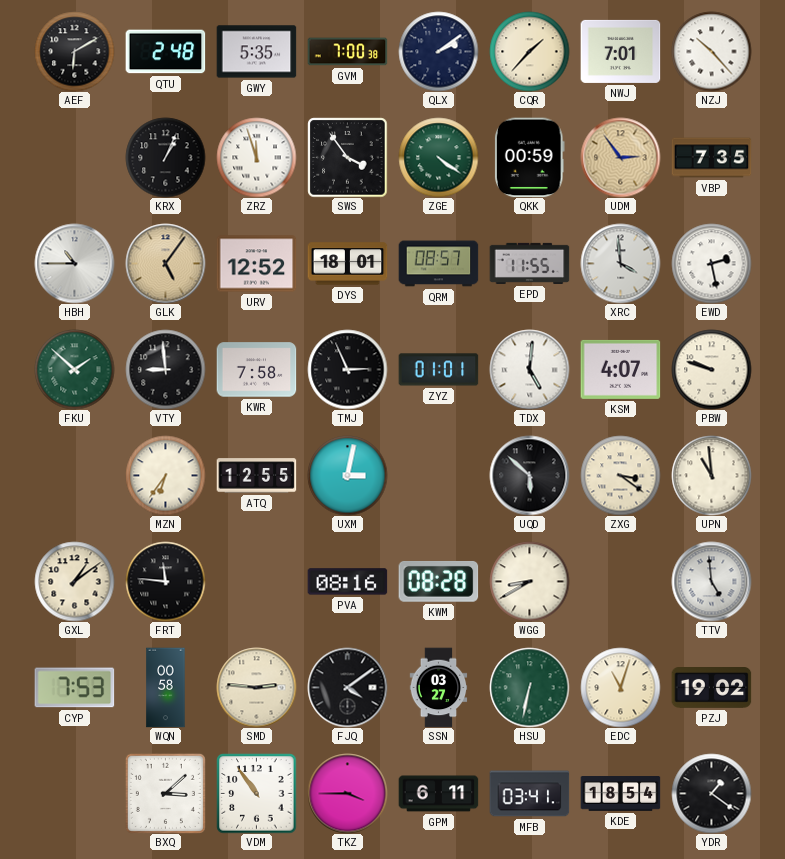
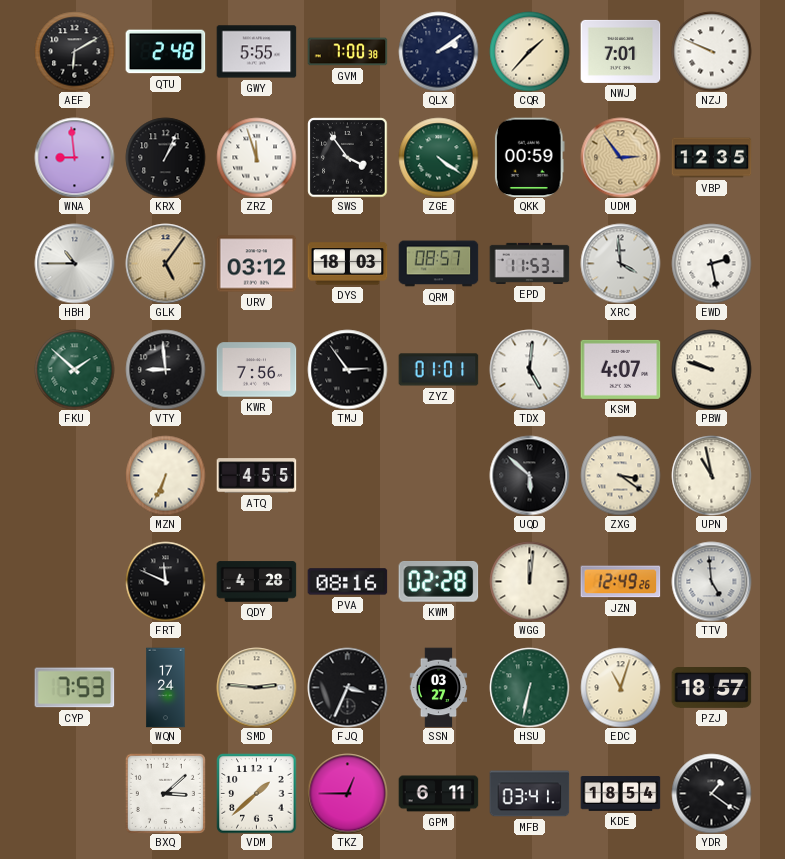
GWY: 5:35 -> 5:55 (256, 52)
NZJ: 10:23 -> 9:49 (711, 51)
WNA: none -> 8:59 (74, 157)
VBP: 7:35 -> 12:35 (711, 158)
URV: 12:52 -> 03:12 (256, 264)
DYS: 18:01 -> 18:03 (347, 264)
EPD: 11:55 -> 11:53 (529, 263)
KWR: 7:58 -> 7:56 (256, 370)
TMJ: 2:56 -> 2:54 (347, 369)
MZN: 6:36 -> 6:34 (165, 475)
ATQ: 12:55 -> 4:55 (256, 476)
UXM: 3:02 -> none (347, 475)
UPN: 10:59 -> 10:58 (711, 475)
GXL: 1:09 -> none (74, 581)
FRT: 11:46 -> 11:49 (165, 581)
QDY: none -> 4:28 (256, 582)
KWM: 08:28 -> 02:28 (438, 581)
WGG: 8:40 -> 12:01 (529, 581)
JZN: none -> 12:49 (620, 582)
WQN: 00:58 -> 17:24 (166, 687)
FJQ: 4:09 -> 3:34 (347, 687)
PZJ: 19:02 -> 18:57 (711, 688)
VDM: 10:54 -> 1:38 (256, 793)
TKZ: 3:45 -> 12:45 (347, 793)
